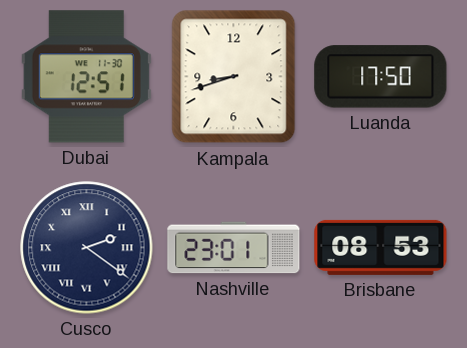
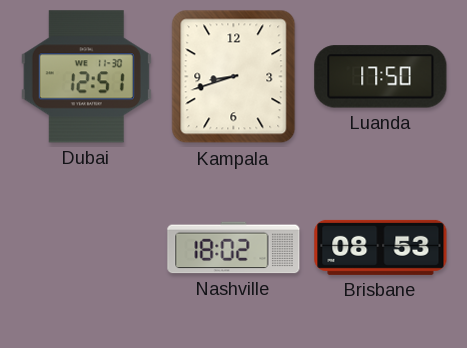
Cusco: 2:21 -> none (87, 248)
Nashville: 23:01 -> 18:02 (234, 248)
